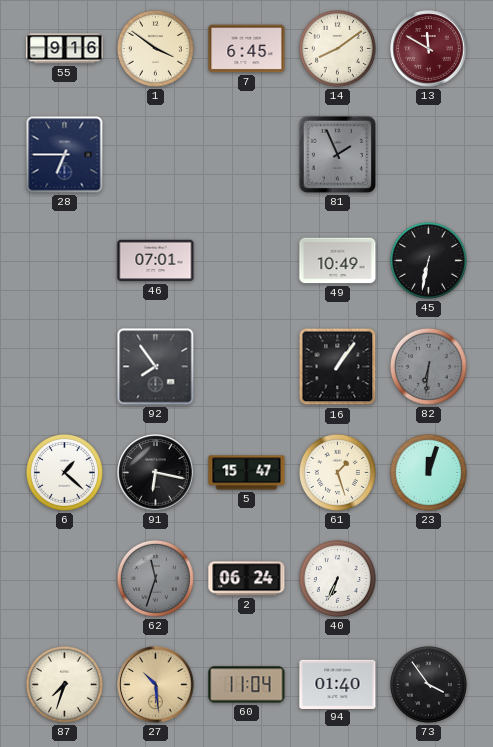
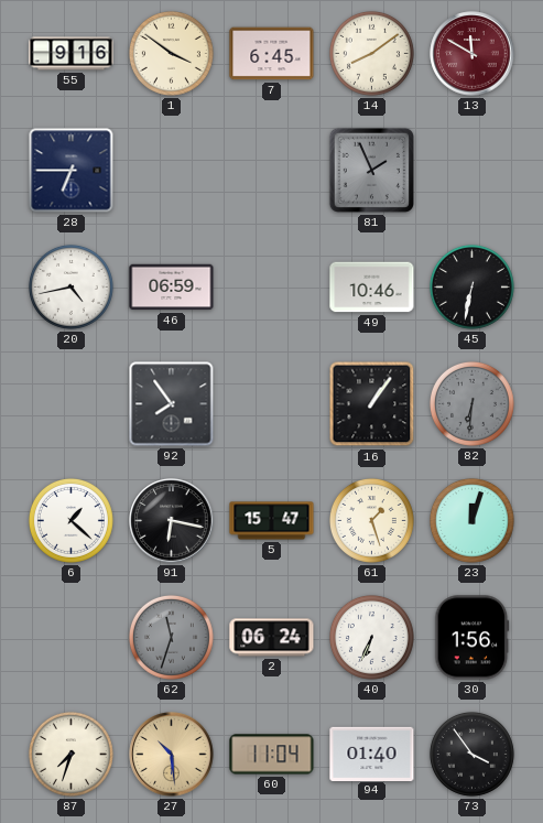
20: none -> 4:43 (70, 286)
46: 07:01 -> 06:59 (172, 288)
49: 10:49 -> 10:46 (372, 288)
30: none -> 1:56 (473, 638)
